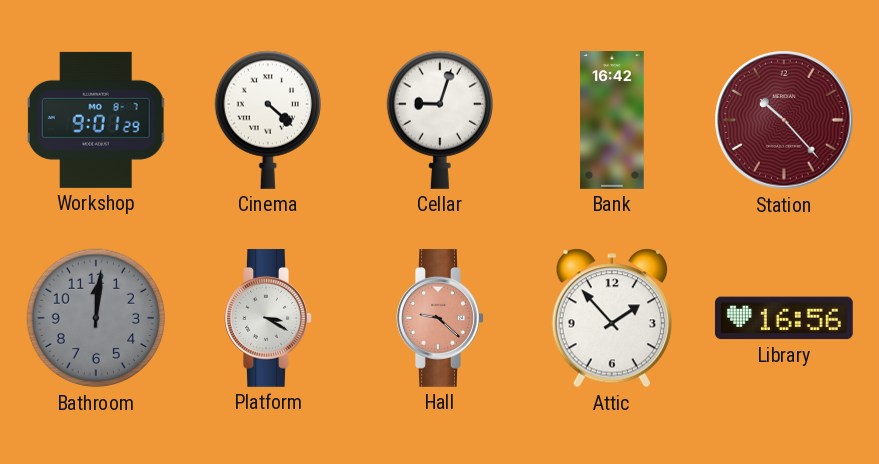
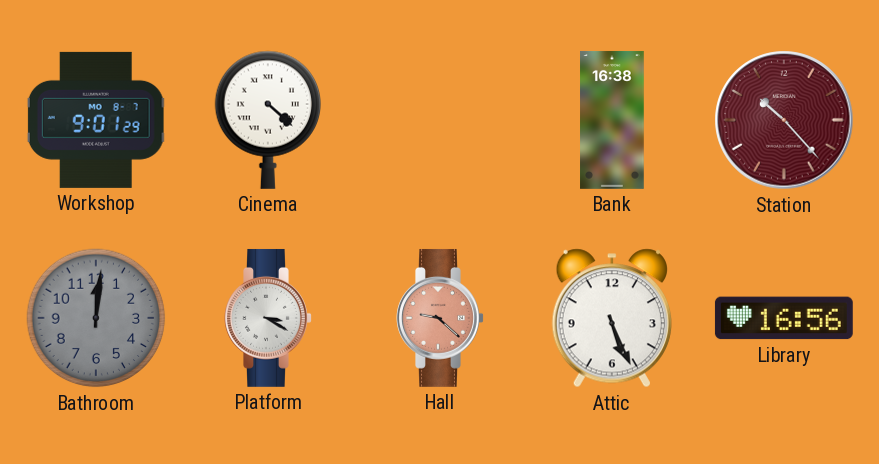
Cellar: 9:03 -> none (439, 120)
Bank: 16:42 -> 16:38 (612, 120)
Attic: 1:53 -> 5:26 (612, 318)
